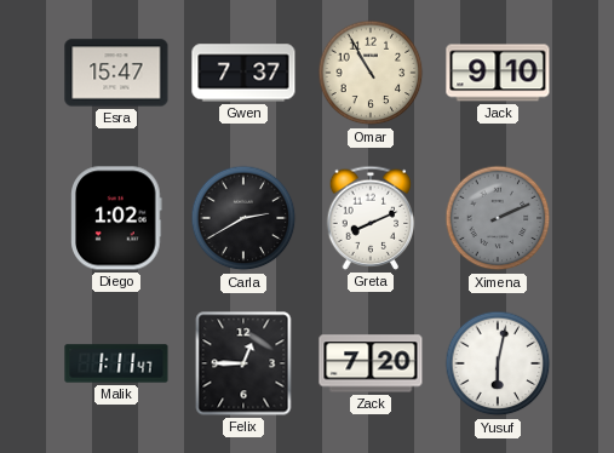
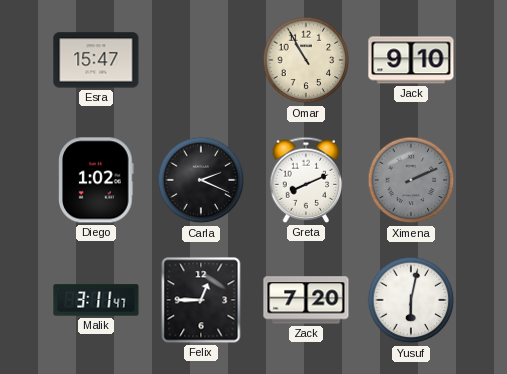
Gwen: 7:37 -> none (243, 73)
Carla: 2:40 -> 2:19 (201, 180)
Malik: 1:11 -> 3:11 (96, 300)
